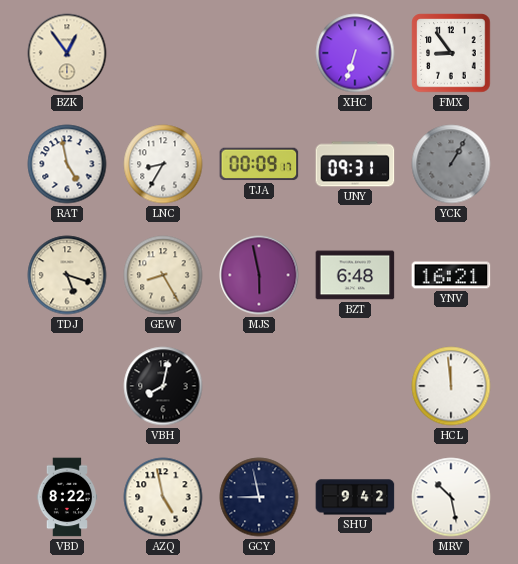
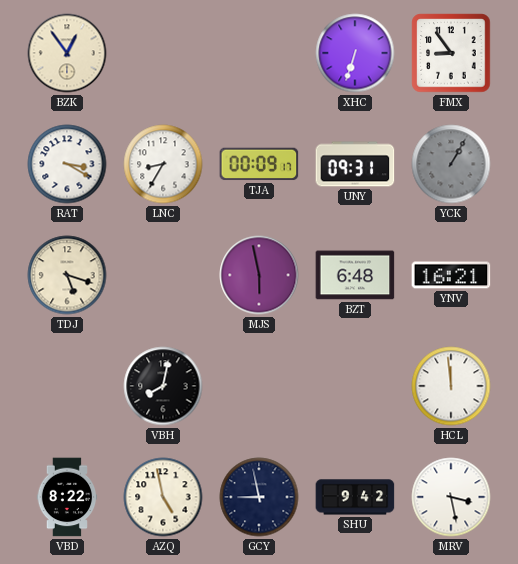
RAT: 4:58 -> 3:20 (67, 164)
GEW: 8:25 -> none (163, 275)
MRV: 10:28 -> 3:28 (451, 497)
